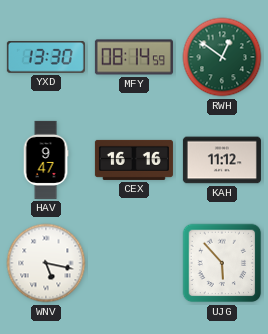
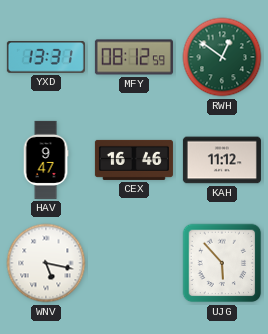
YXD: 13:30 -> 13:31 (46, 58)
MFY: 08:14 -> 08:12 (134, 57)
CEX: 16:16 -> 16:46 (134, 160)
